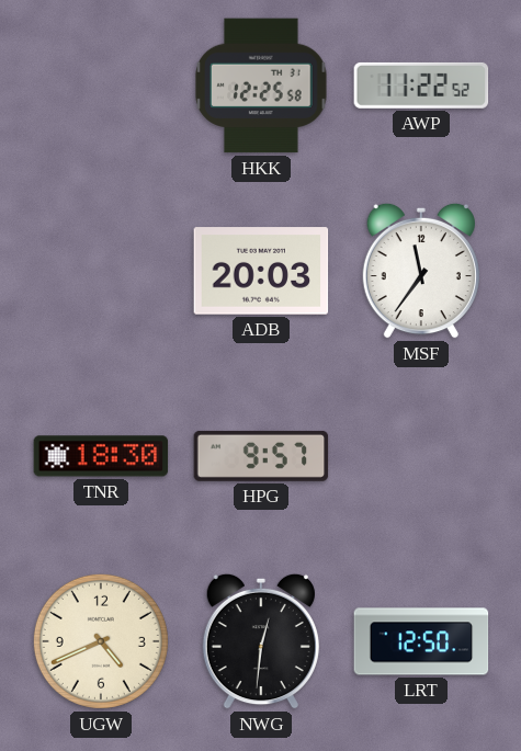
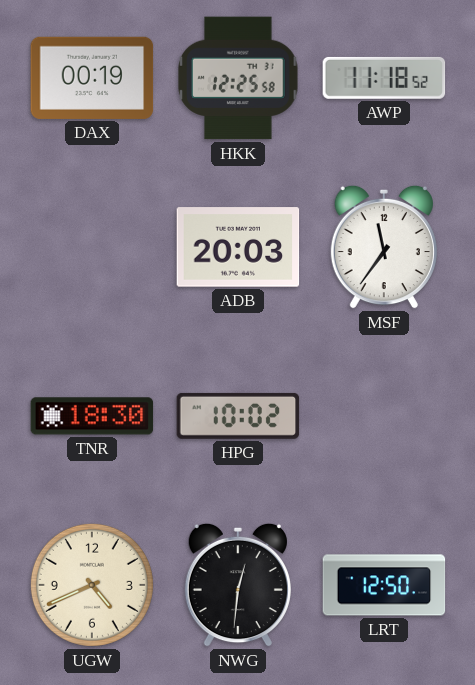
DAX: none -> 00:19 (92, 78)
AWP: 11:22 -> 11:18 (384, 78)
HPG: 9:57 -> 10:02 (238, 416)
